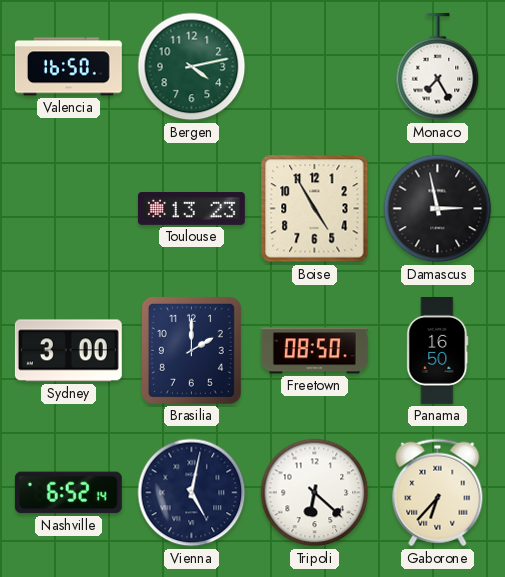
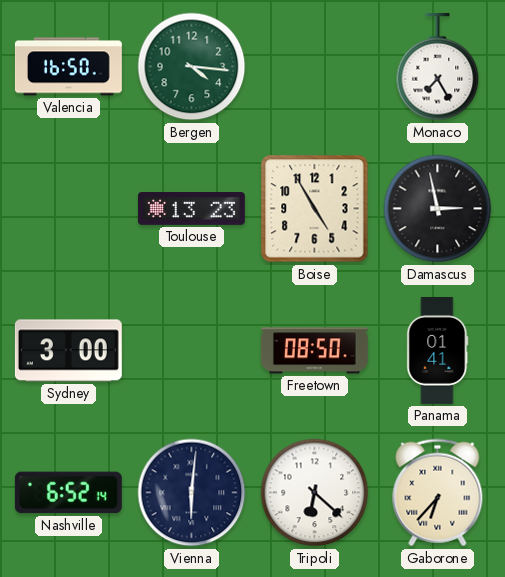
Bergen: 4:13 -> 4:16 (192, 67)
Brasilia: 2:00 -> none (191, 350)
Panama: 16:50 -> 01:41 (438, 350)
Vienna: 5:02 -> 6:01 (192, 493)
